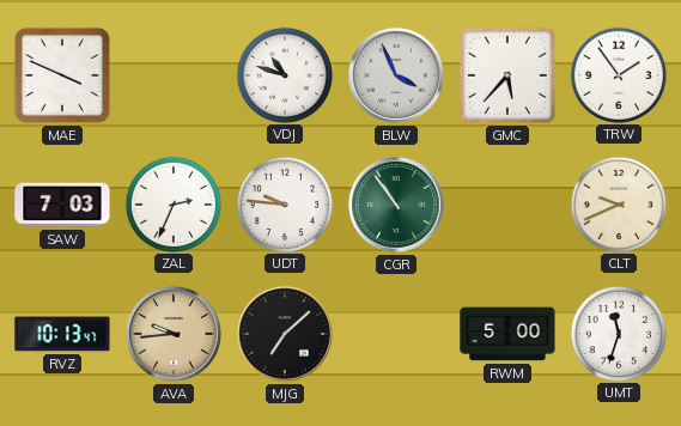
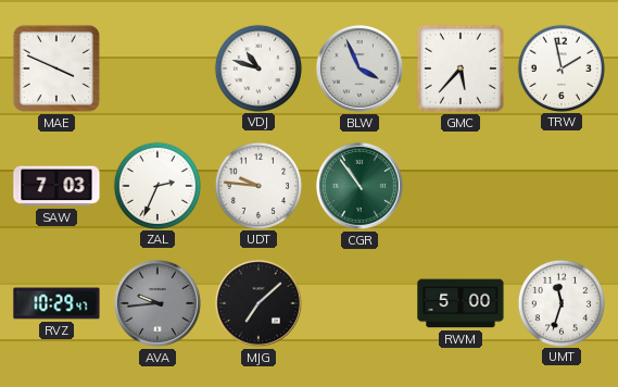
TRW: 1:54 -> 1:58 (560, 67)
CLT: 9:41 -> none (618, 203)
RVZ: 10:13 -> 10:29 (56, 303)
AVA dial: champagne -> grey (157, 303)
